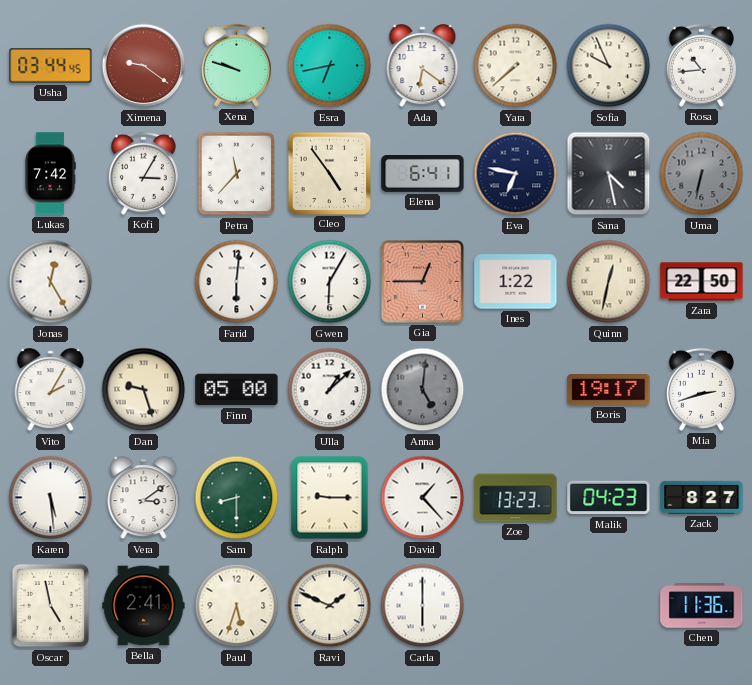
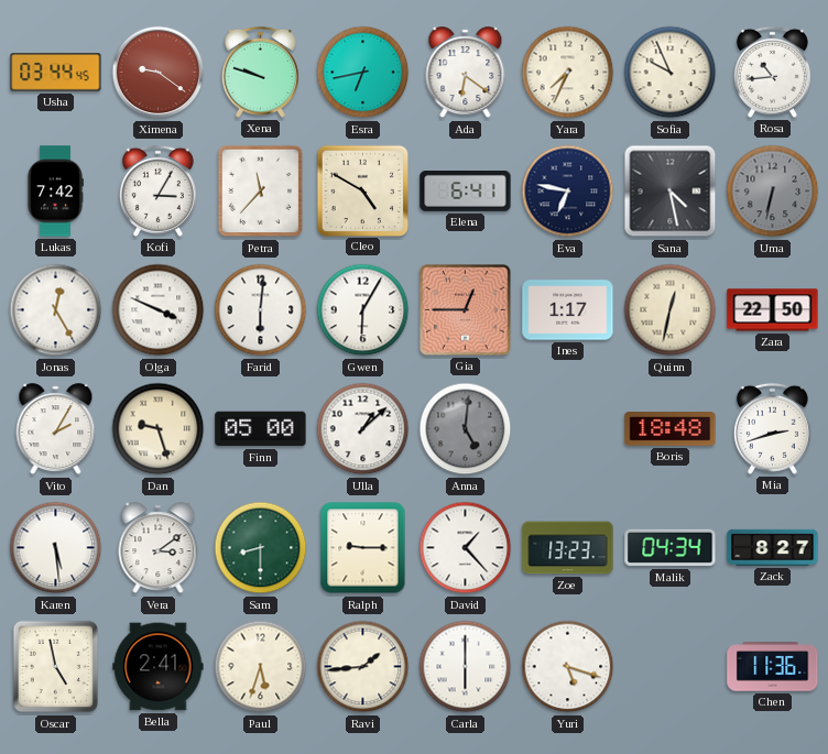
Yara: 7:38 -> 7:34 (568, 73)
Cleo: 4:54 -> 4:50 (362, 190)
Olga: none -> 3:49 (159, 310)
Ines: 1:22 -> 1:17 (568, 310)
Boris: 19:17 -> 18:48 (671, 429)
Malik: 04:23 -> 04:34 (671, 548)
Ravi: 1:49 -> 1:44 (363, 667)
Yuri: none -> 5:18 (568, 667)
